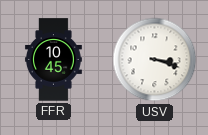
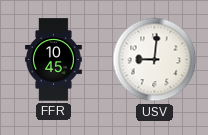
USV: 3:18 -> 9:01 (155, 60)
